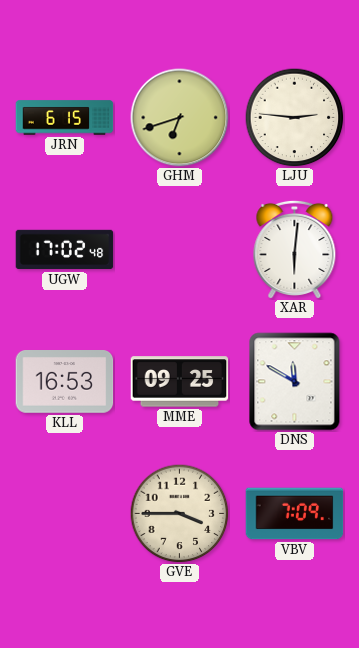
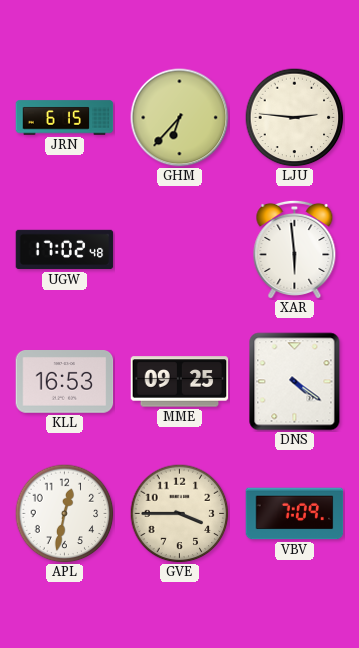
GHM: 6:42 -> 6:37 (180, 118)
XAR: 6:01 -> 5:59 (295, 249)
DNS: 11:50 -> 4:21 (295, 382)
APL: none -> 12:32 (65, 514)
